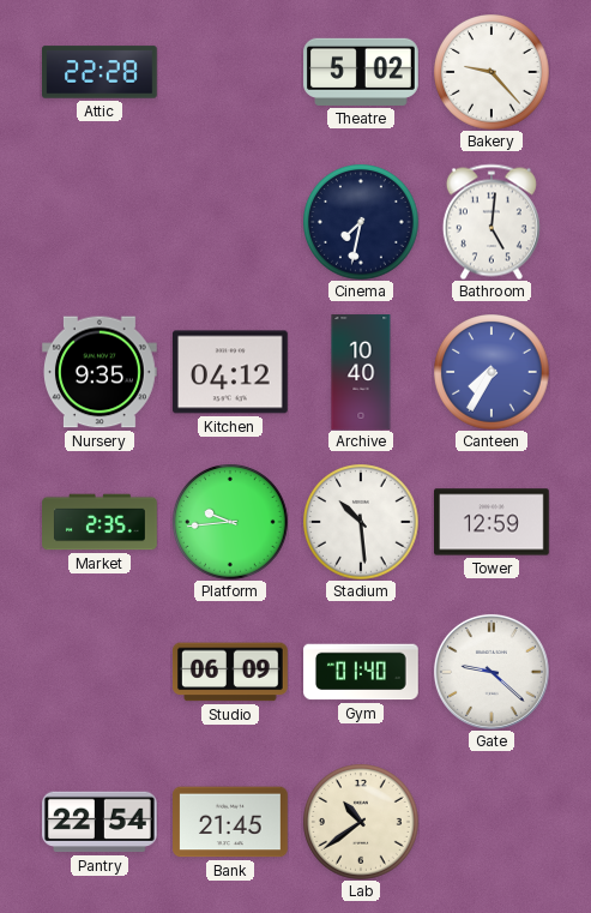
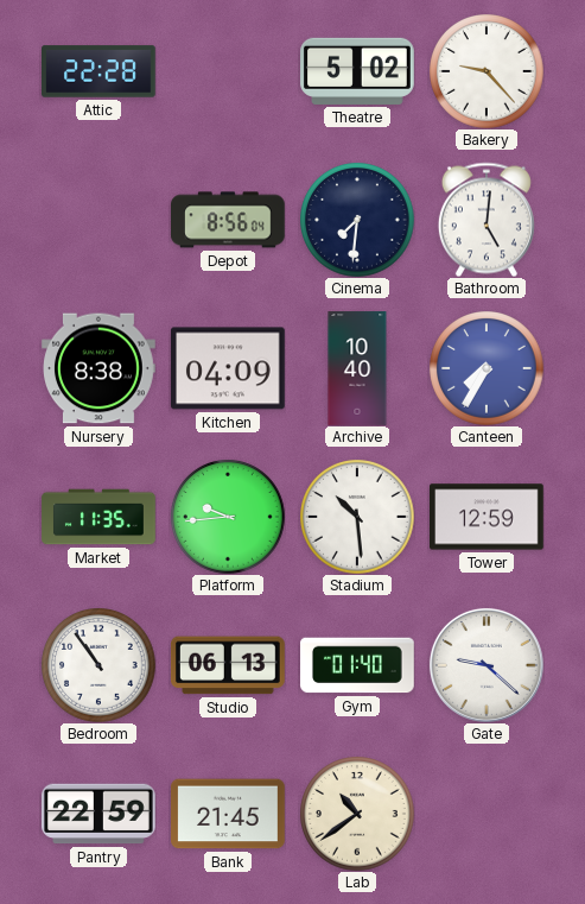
Depot: none -> 8:56 (229, 220)
Cinema: 7:32 -> 7:31 (357, 220)
Nursery: 9:35 -> 8:38 (100, 368)
Kitchen: 04:12 -> 04:09 (228, 368)
Market: 2:35 -> 11:35 (98, 517)
Bedroom: none -> 10:54 (98, 665)
Studio: 06:09 -> 06:13 (229, 665)
Pantry: 22:54 -> 22:59 (100, 814)
